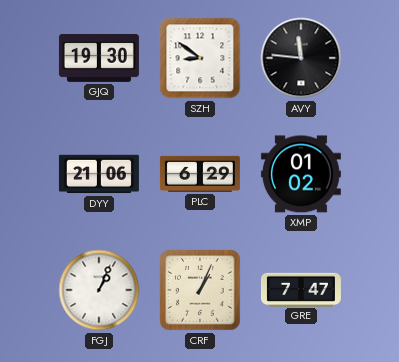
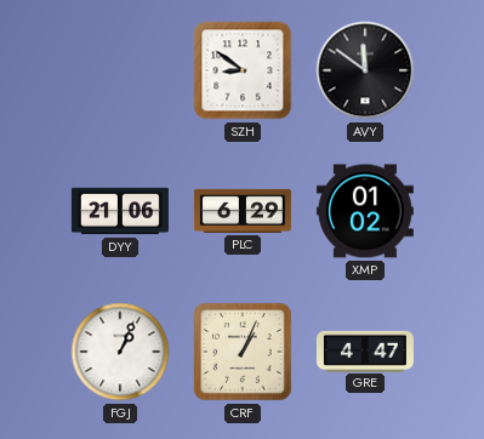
GJQ: 19:30 -> none (99, 59)
AVY: 11:46 -> 11:51 (365, 70)
GRE: 7:47 -> 4:47 (365, 350)
